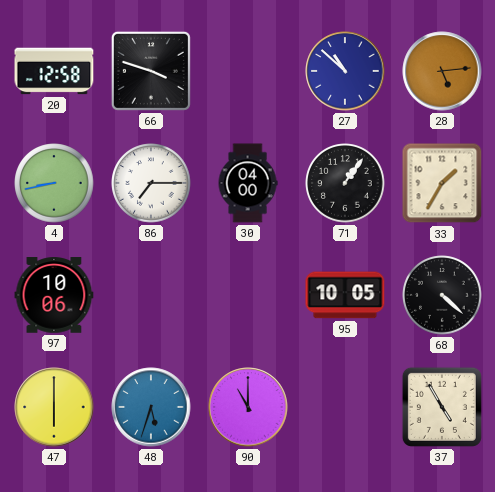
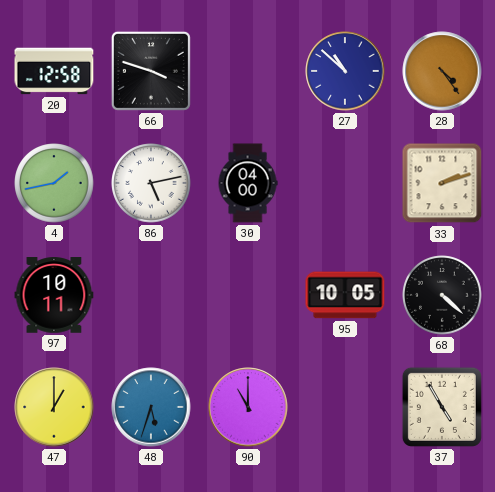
28: 5:14 -> 4:24 (442, 71)
4: 8:43 -> 1:43 (54, 183)
86: 7:15 -> 5:13 (151, 183)
71: 1:06 -> none (345, 183)
33: 1:35 -> 2:12 (442, 183)
97: 10:06 -> 10:11 (54, 295)
47: 6:00 -> 1:00 (54, 407)
